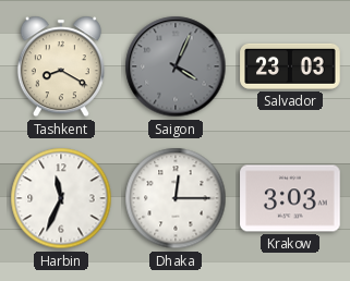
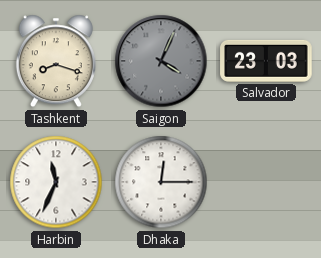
Tashkent: 8:20 -> 8:18 (56, 61)
Krakow: 3:03 -> none (290, 198)
